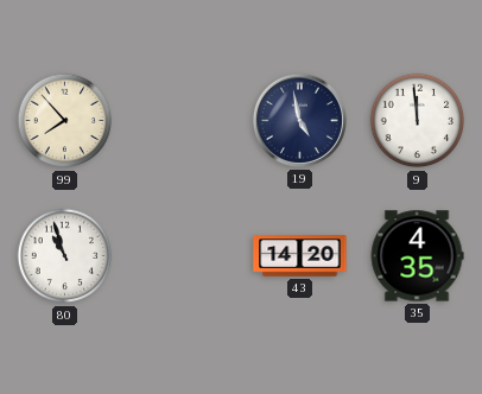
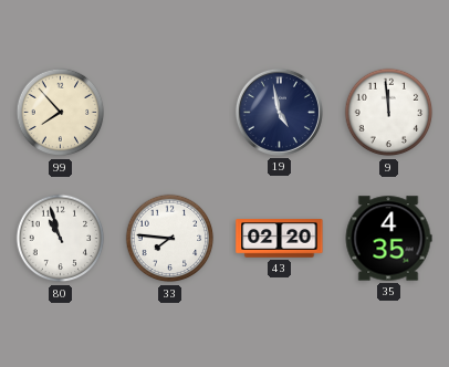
33: none -> 7:46 (170, 239)
43: 14:20 -> 02:20 (280, 239)
